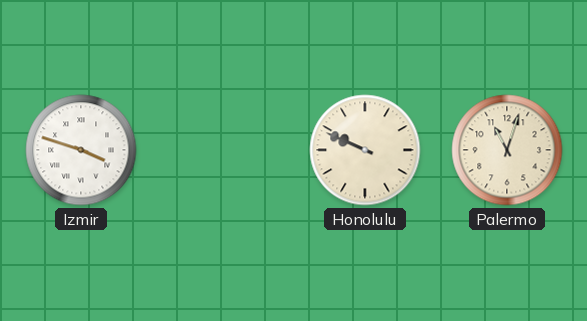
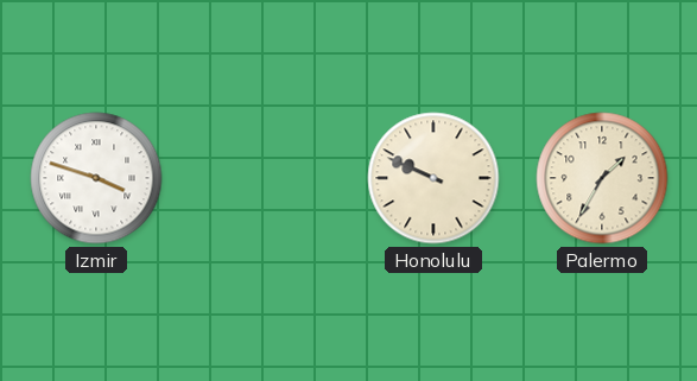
Palermo: 11:03 -> 1:35 (602, 178)
